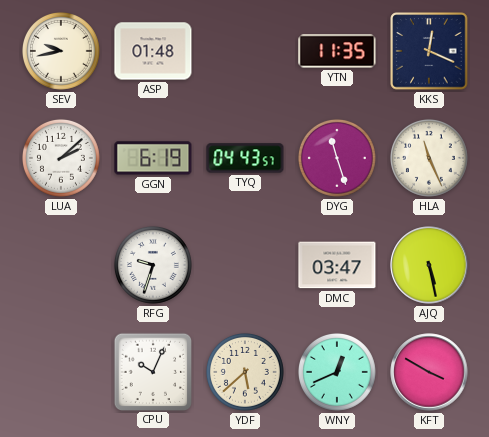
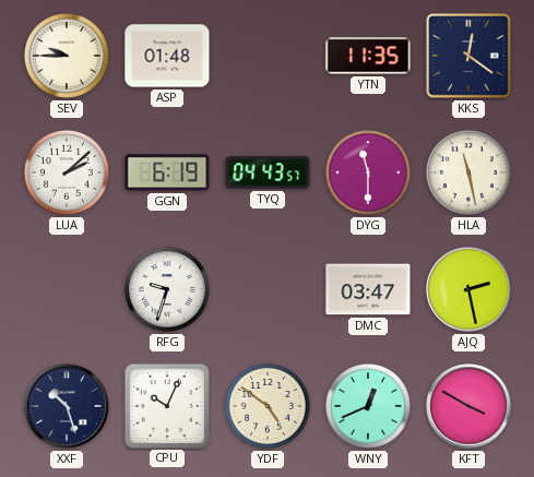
SEV: 9:43 -> 9:45 (67, 56)
KKS: 12:19 -> 12:21 (468, 56)
DYG: 11:27 -> 11:30 (368, 172)
HLA: 11:26 -> 11:28 (468, 172)
AJQ: 5:28 -> 2:28 (468, 289)
XXF: none -> 10:27 (67, 406)
YDF: 5:38 -> 4:51 (268, 406)
